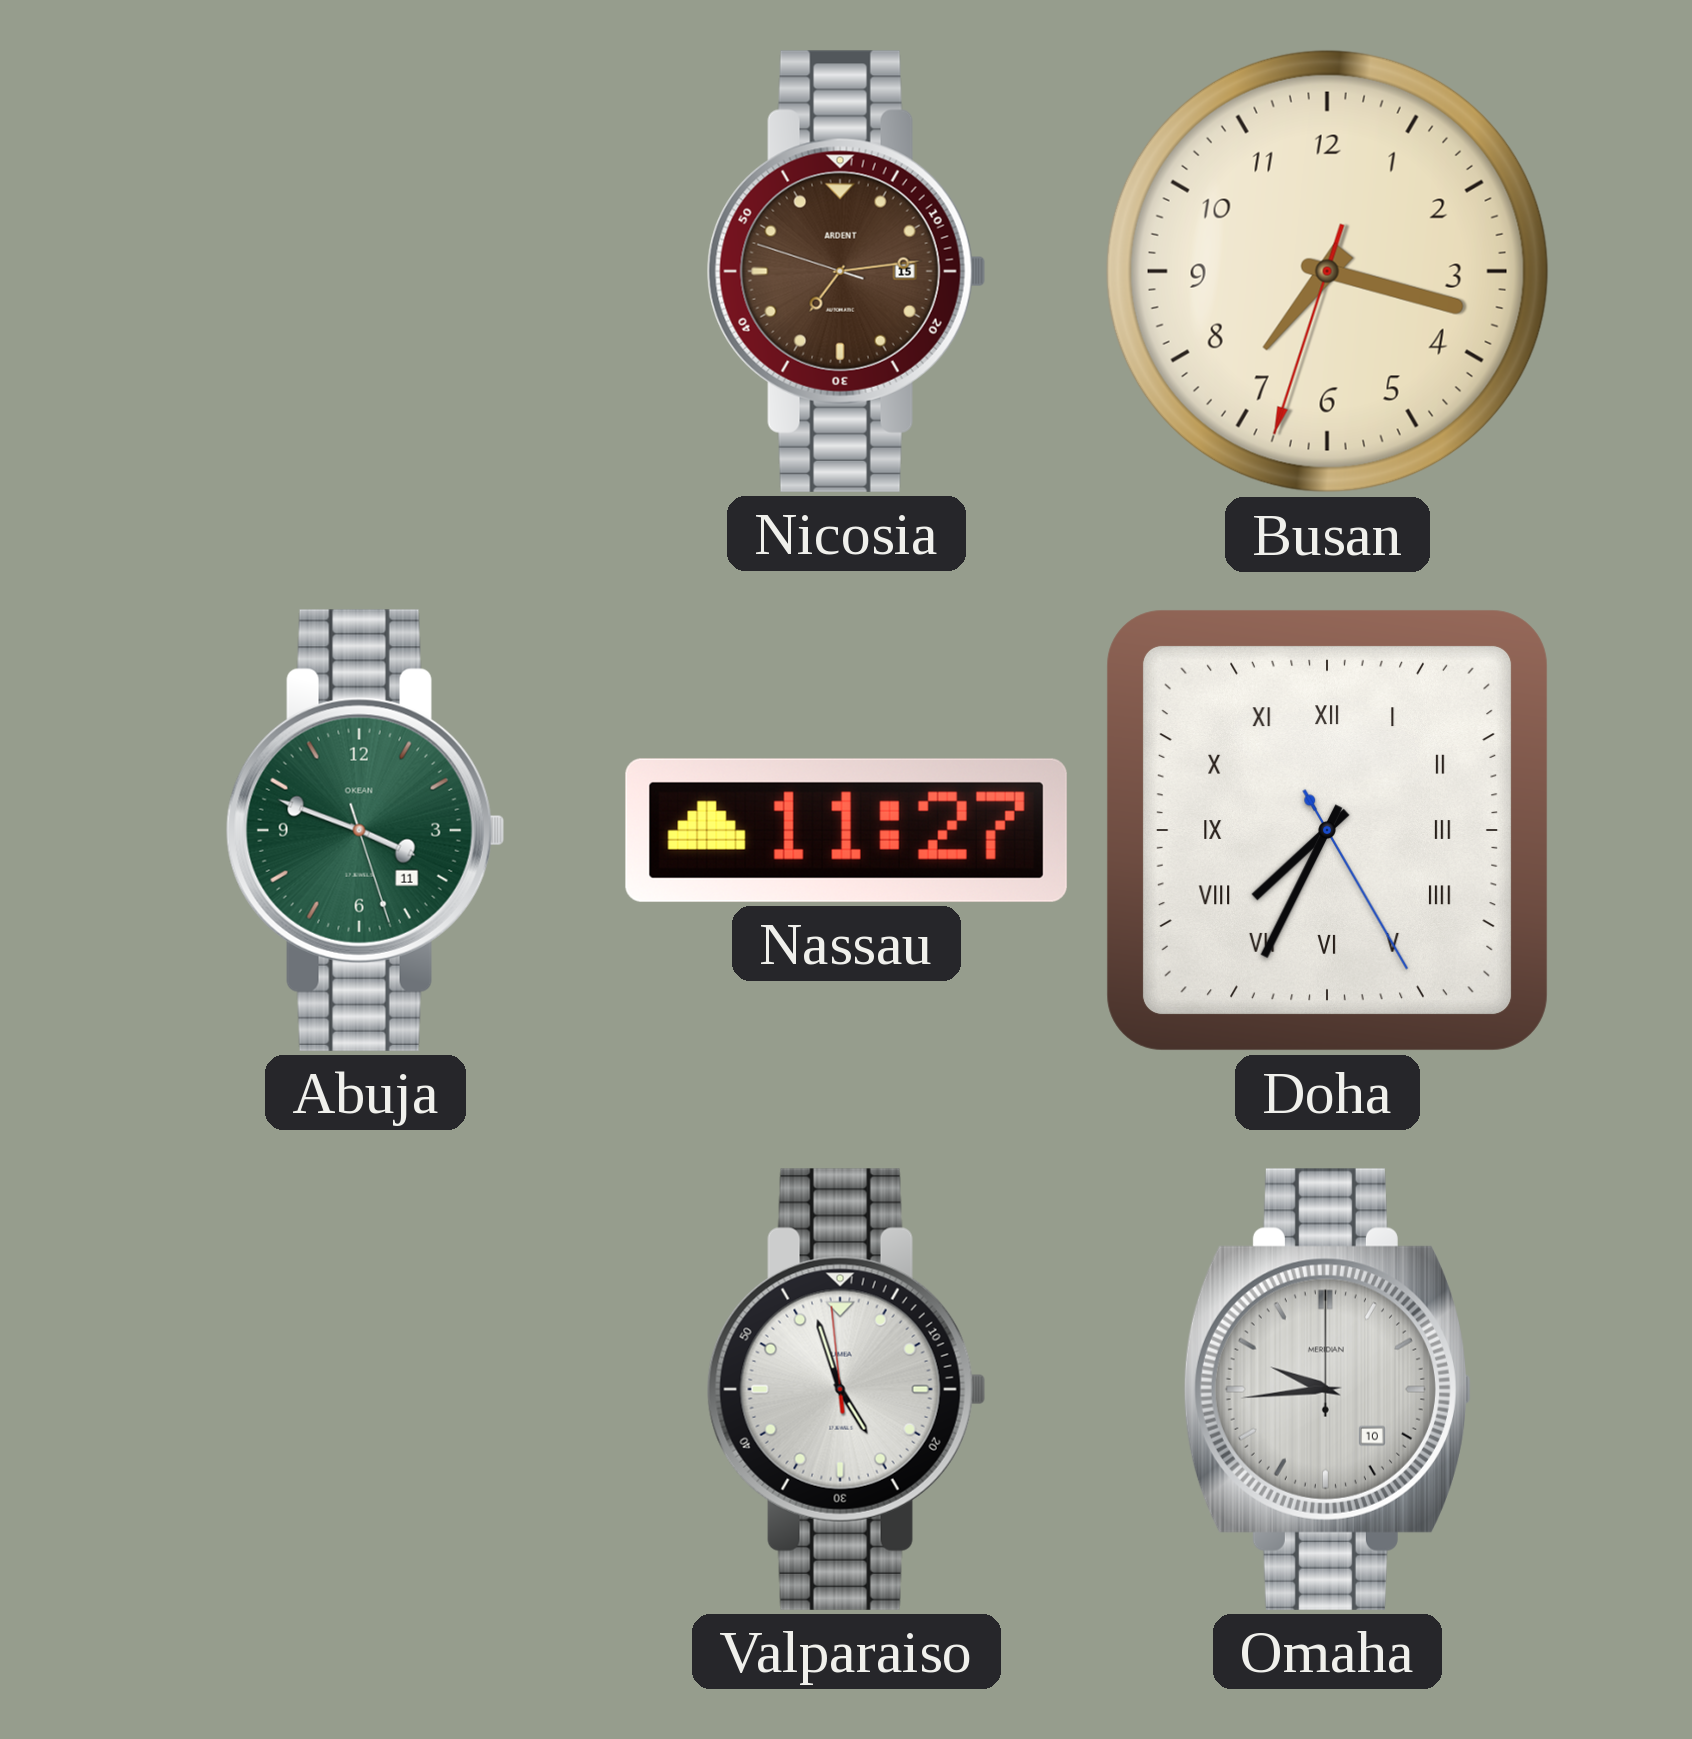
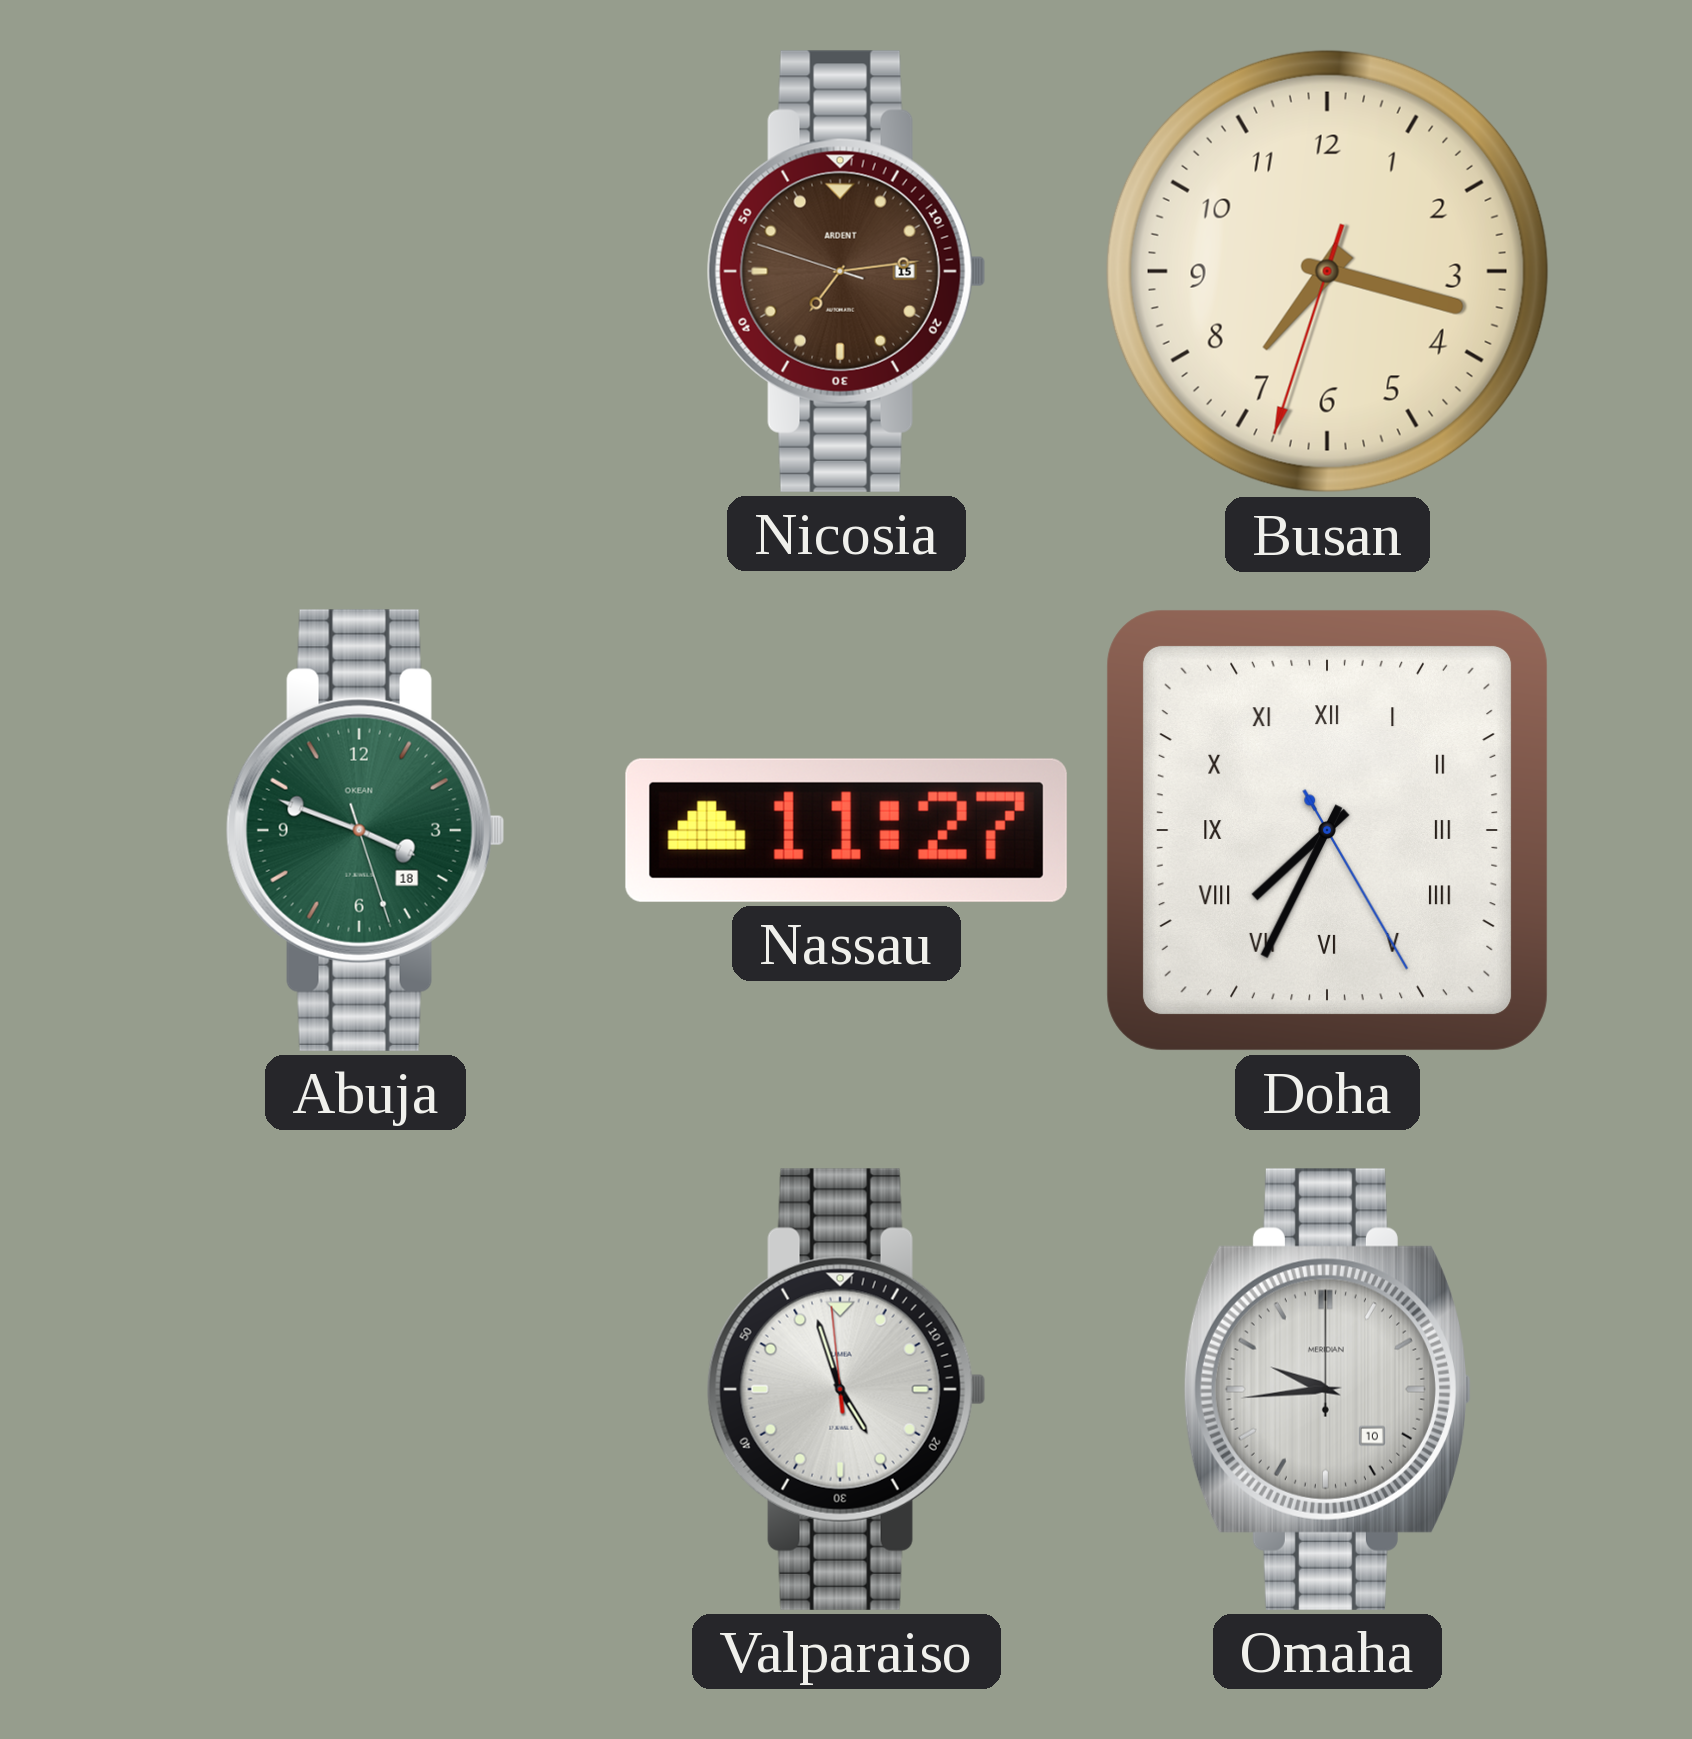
Abuja date: 11 -> 18 (365, 830)
